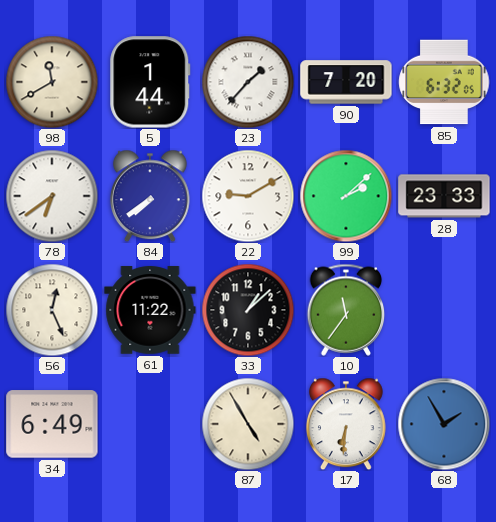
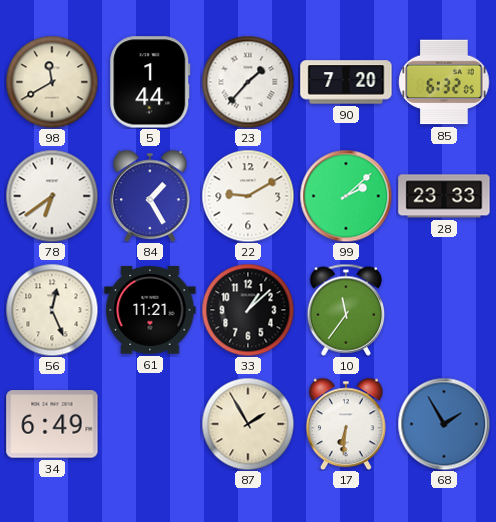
84: 7:39 -> 1:25 (150, 196)
61: 11:22 -> 11:21 (150, 310)
87: 4:55 -> 1:55 (248, 424)
